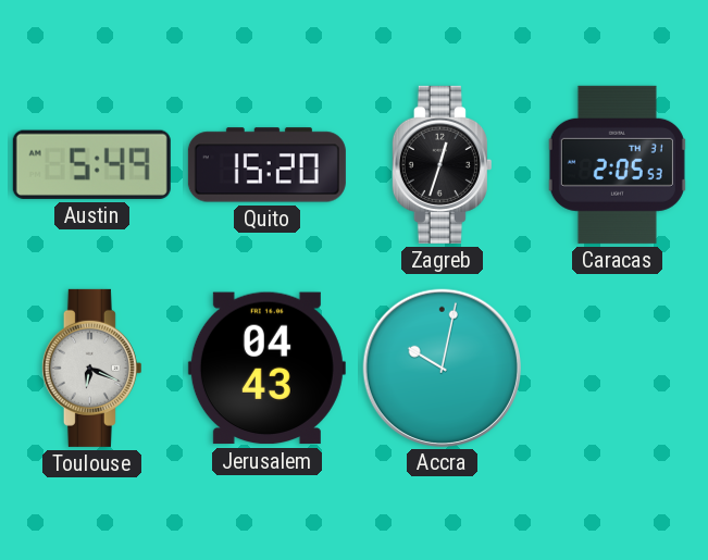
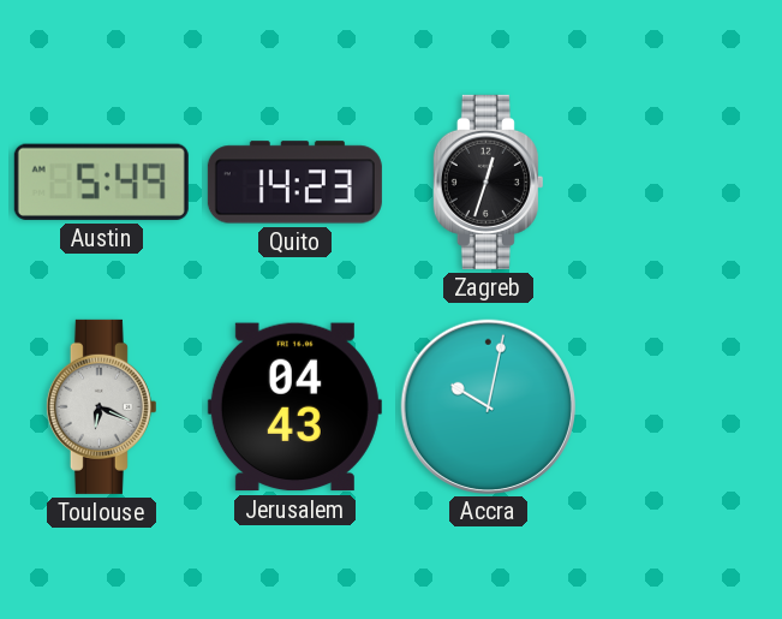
Quito: 15:20 -> 14:23 (294, 183)
Caracas: 2:05 -> none (617, 164)
